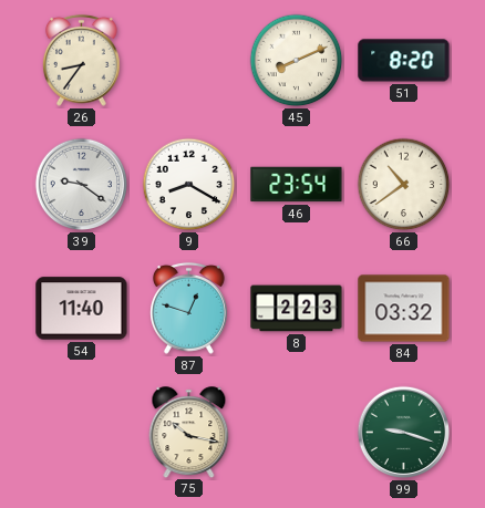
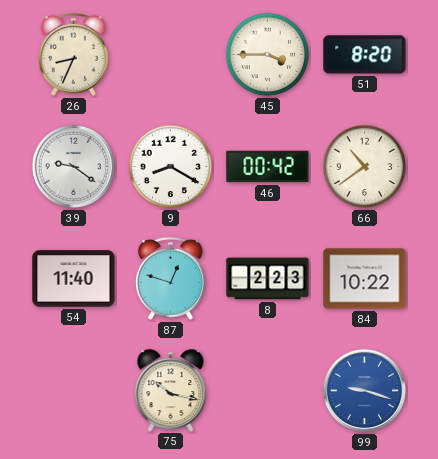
26: 8:36 -> 8:34 (73, 54)
45: 8:11 -> 3:45 (268, 55)
46: 23:54 -> 00:42 (268, 167)
84: 03:32 -> 10:22 (365, 279)
99 dial: green -> blue (365, 391)
